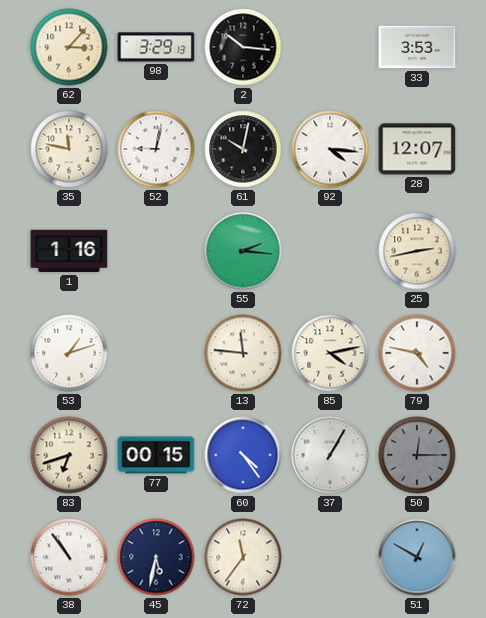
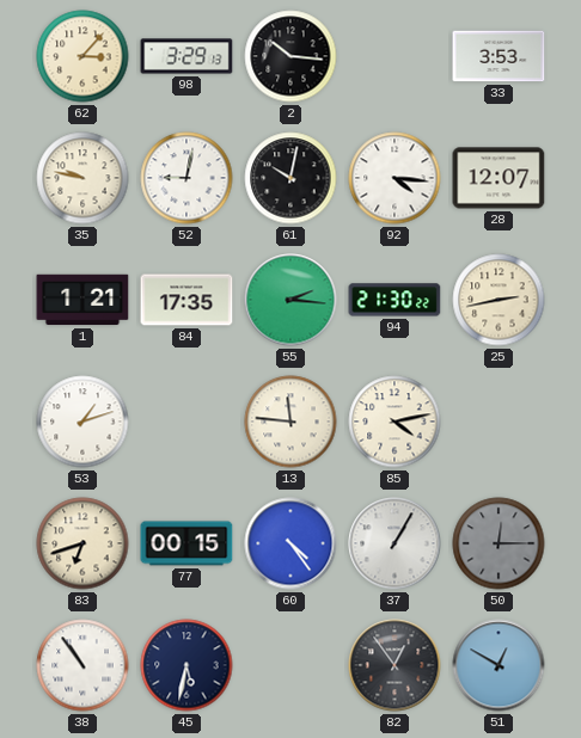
35: 11:47 -> 9:47 (82, 178)
1: 1:16 -> 1:21 (82, 300)
84: none -> 17:35 (186, 300)
94: none -> 21:30 (395, 300)
79: 4:47 -> none (417, 353)
72: 11:36 -> none (243, 557)
82: none -> 12:54 (395, 665)
